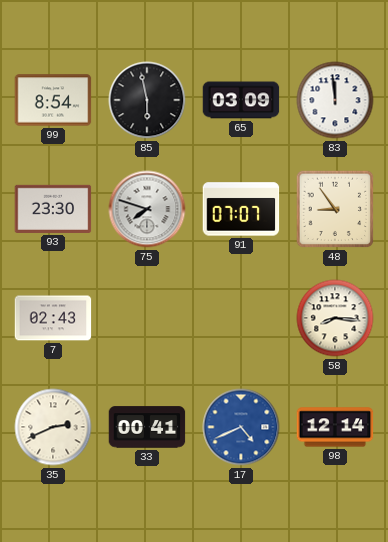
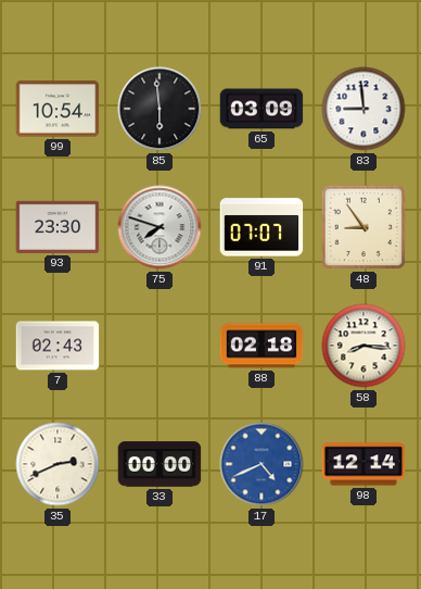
99: 8:54 -> 10:54 (58, 109)
85: 5:58 -> 5:59 (160, 109)
83: 11:59 -> 8:59 (363, 109)
88: none -> 02:18 (261, 346)
33: 00:41 -> 00:00 (160, 464)
